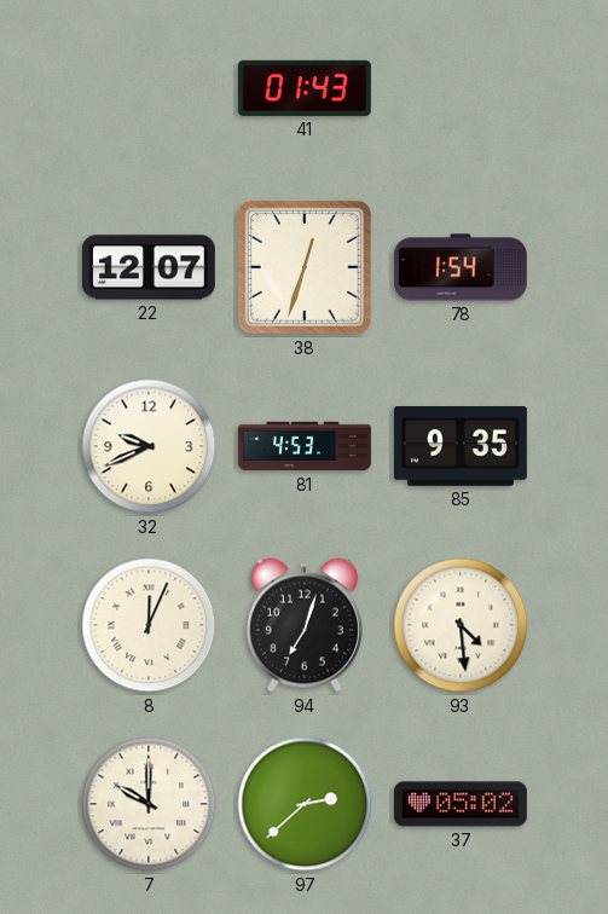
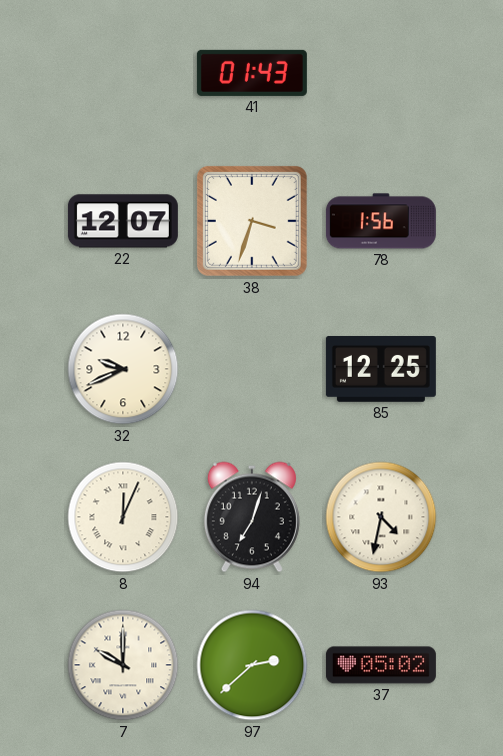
38: 12:33 -> 3:33 (252, 221)
78: 1:54 -> 1:56 (381, 221)
81: 4:53 -> none (305, 446)
85: 9:35 -> 12:25 (381, 370)
93: 4:29 -> 4:32 (381, 517)
